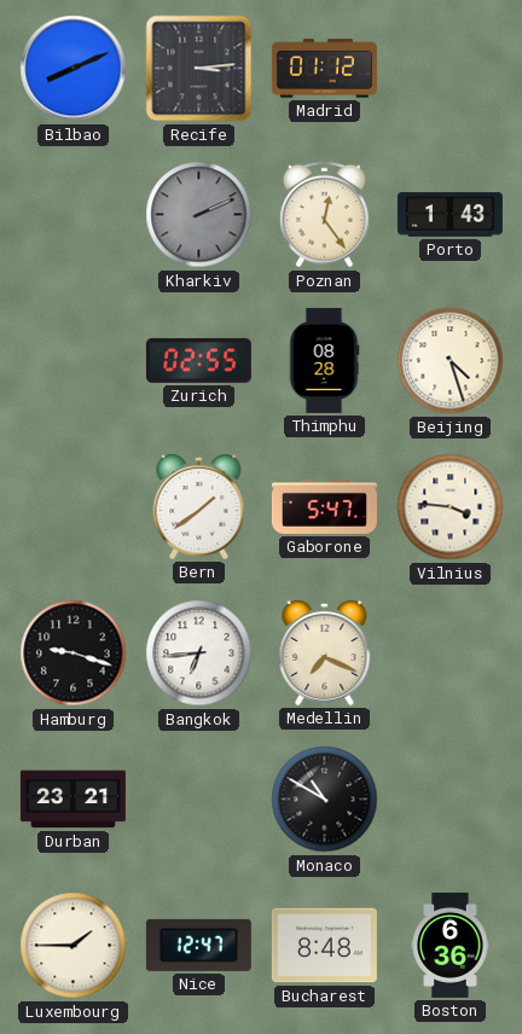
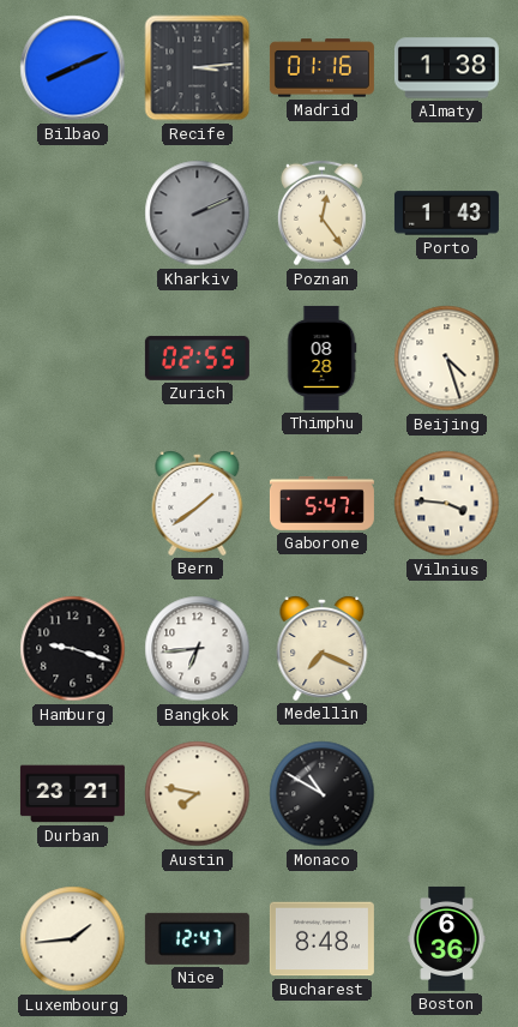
Madrid: 01:12 -> 01:16 (321, 68)
Almaty: none -> 1:38 (446, 68)
Austin: none -> 7:47 (198, 794)
Luxembourg: 1:45 -> 1:44 (73, 939)
